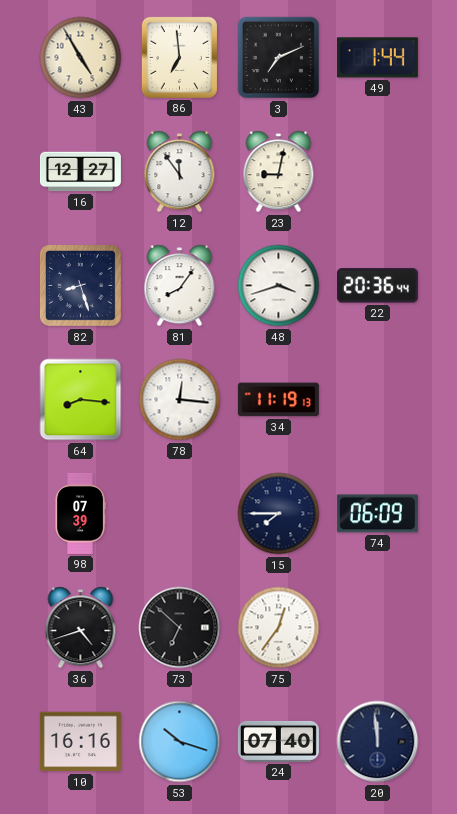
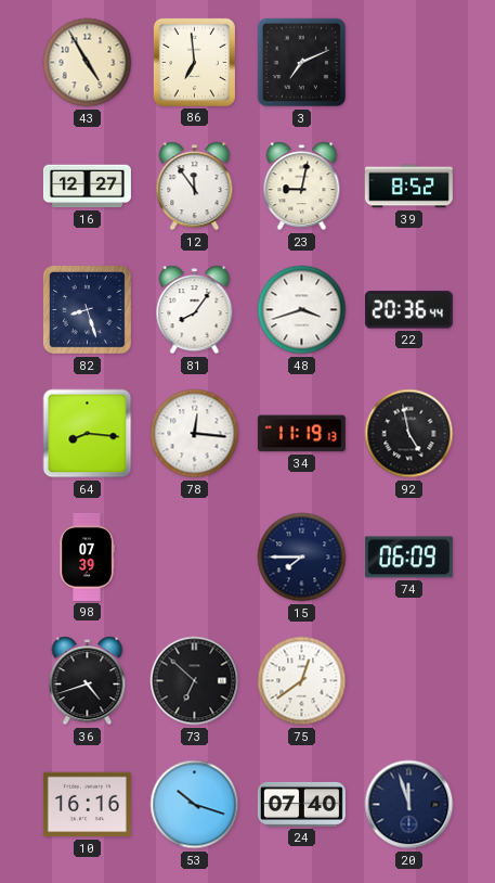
49: 1:44 -> none (377, 58)
39: none -> 8:52 (408, 187)
92: none -> 4:58 (409, 434)
75: 12:36 -> 12:39 (302, 681)
20: 11:59 -> 11:57 (409, 805)
